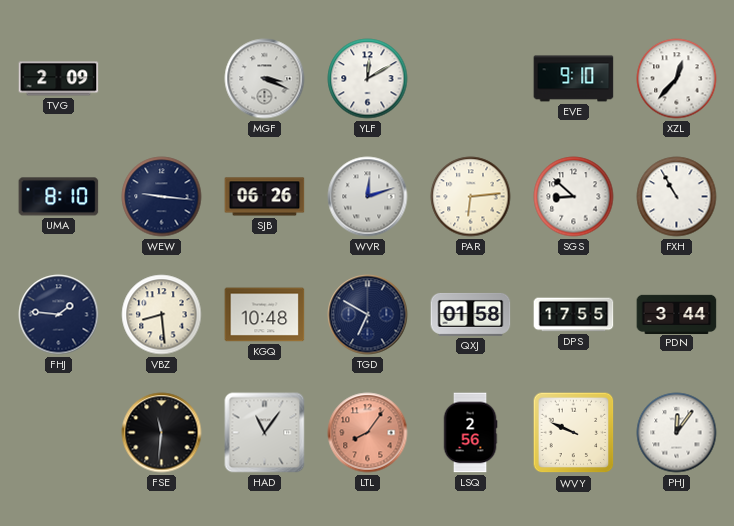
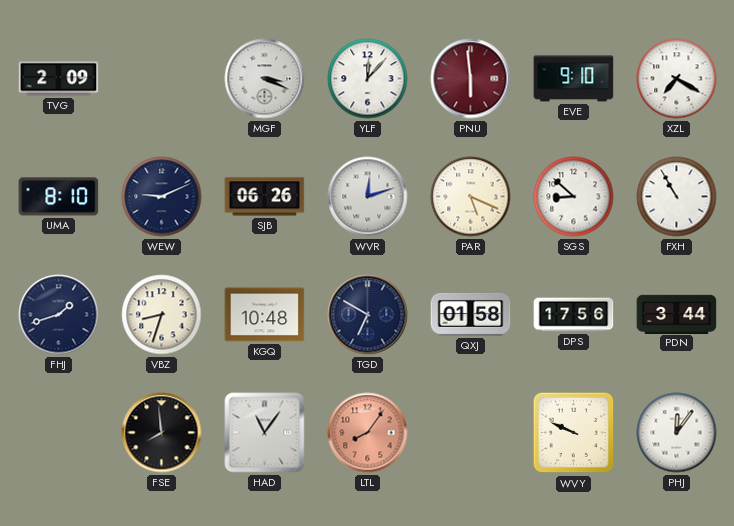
YLF: 12:10 -> 12:07 (368, 79)
PNU: none -> 5:59 (471, 79)
XZL: 12:37 -> 7:20 (677, 79)
WEW: 9:16 -> 9:11 (162, 197)
PAR: 6:14 -> 5:19 (471, 197)
FHJ: 1:46 -> 1:42 (59, 315)
VBZ: 8:29 -> 8:33 (162, 315)
DPS: 17:55 -> 17:56 (574, 315)
FSE: 11:31 -> 7:59 (162, 433)
LSQ: 2:56 -> none (470, 433)
